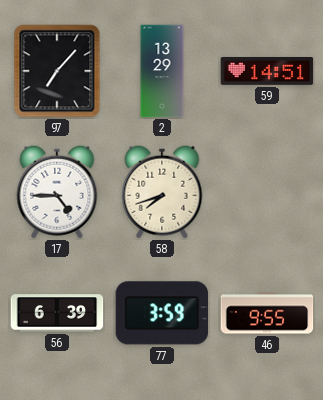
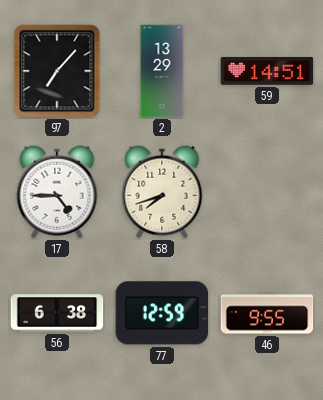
56: 6:39 -> 6:38 (57, 313)
77: 3:59 -> 12:59 (162, 313)
